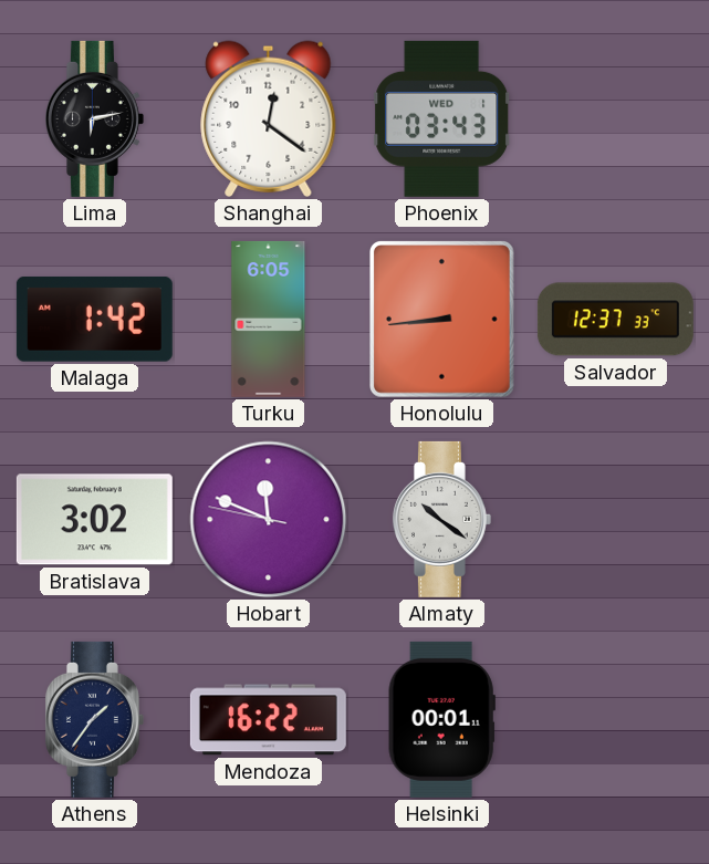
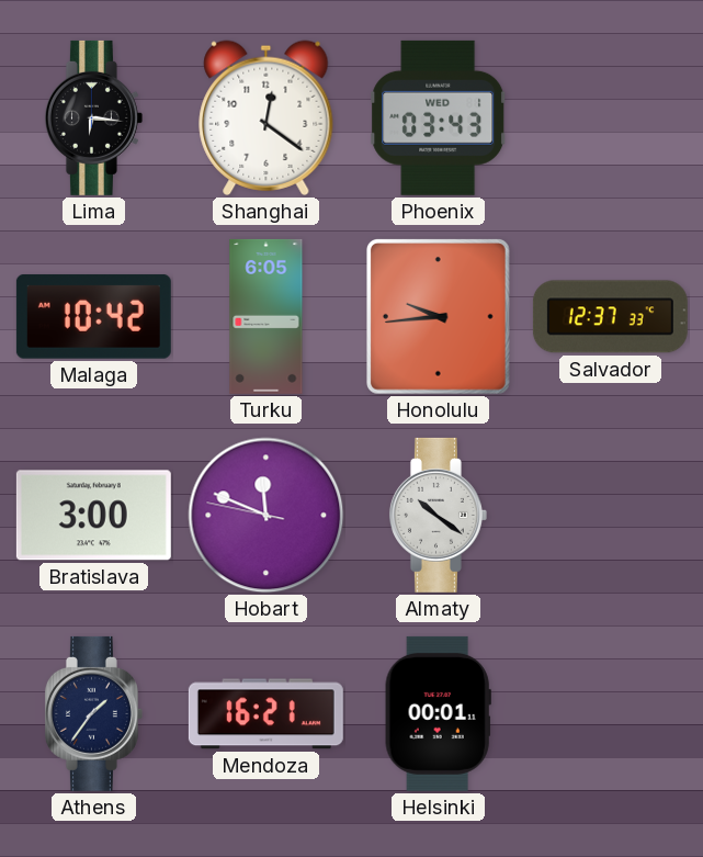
Lima: 6:13 -> 6:16 (93, 117)
Malaga: 1:42 -> 10:42 (93, 316)
Honolulu: 8:44 -> 9:44 (439, 317)
Bratislava: 3:02 -> 3:00 (93, 516)
Mendoza: 16:22 -> 16:21 (265, 714)
